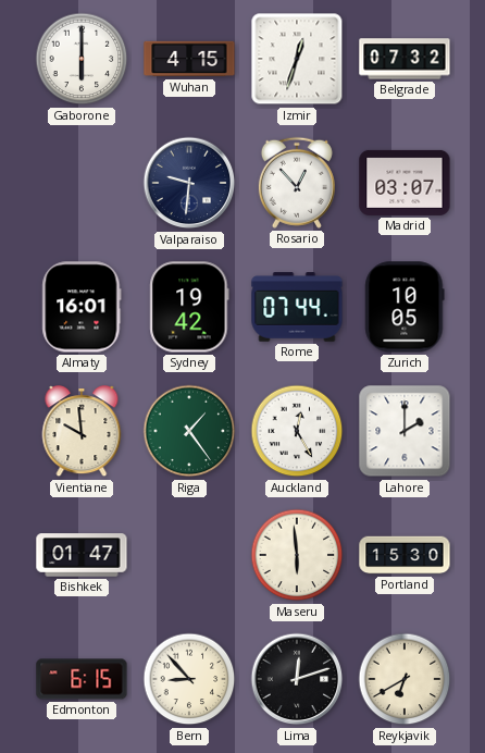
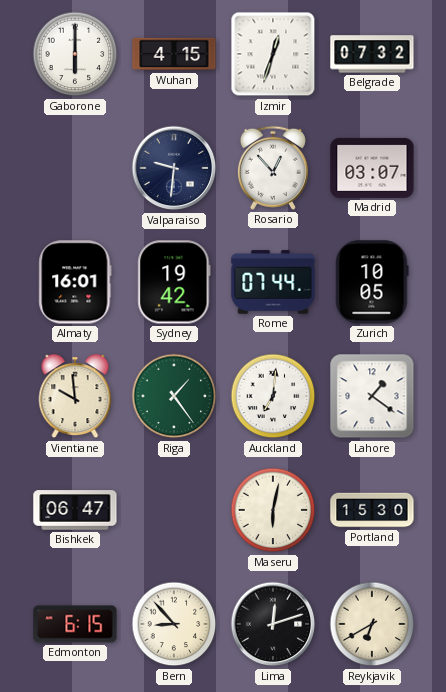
Auckland: 12:25 -> 7:01 (273, 396)
Lahore: 2:00 -> 1:21 (372, 396)
Bishkek: 01:47 -> 06:47 (75, 510)
Maseru: 5:59 -> 6:02 (273, 510)
